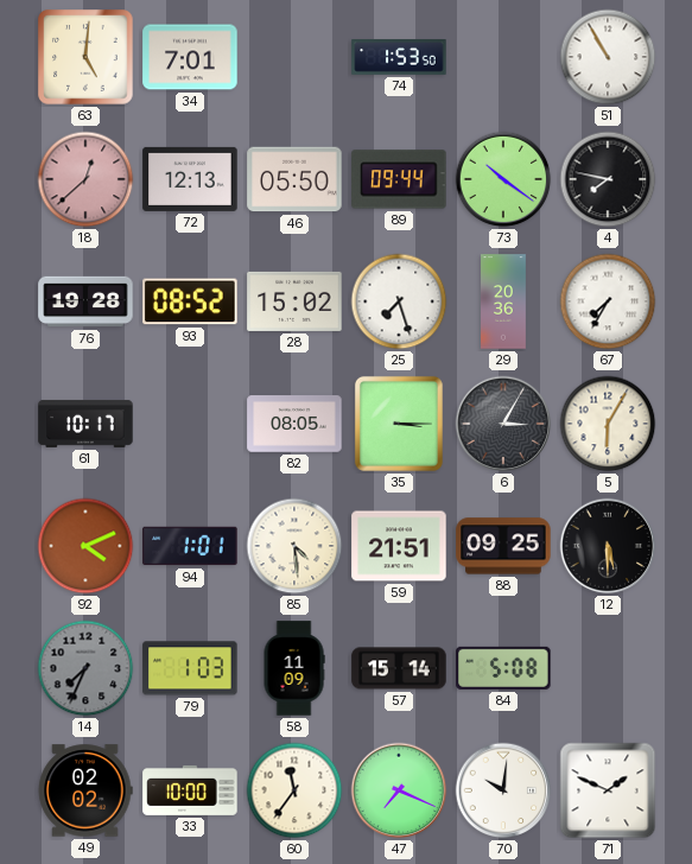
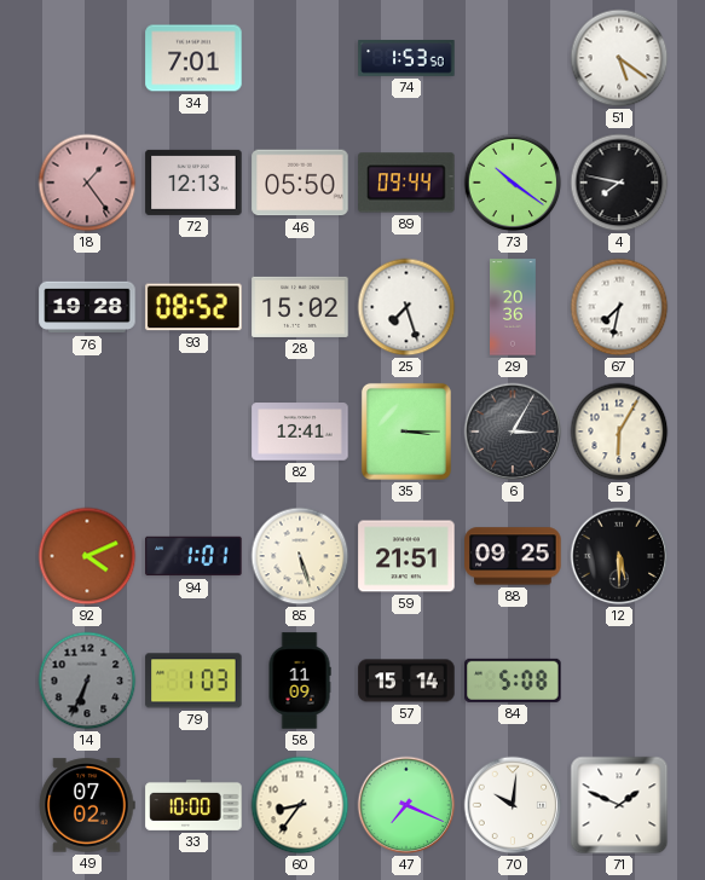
63: 5:01 -> none (85, 57)
51: 10:55 -> 5:21 (619, 58)
18: 12:38 -> 1:24 (87, 183)
67: 7:35 -> 7:32 (619, 307)
61: 10:17 -> none (85, 424)
82: 08:05 -> 12:41 (300, 432)
85: 4:29 -> 5:27 (300, 556)
14: 7:34 -> 6:34 (87, 681)
49: 02:02 -> 07:02 (87, 805)
60: 11:36 -> 8:36 (300, 805)
